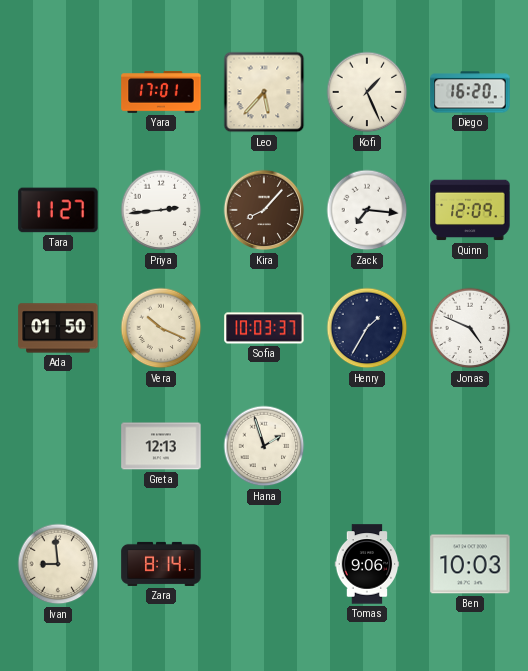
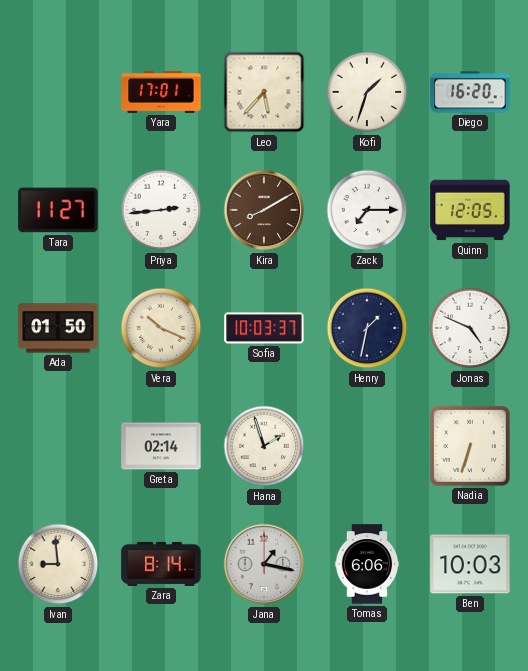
Kofi: 1:26 -> 1:33 (367, 92)
Kira: 8:07 -> 8:10 (264, 210)
Zack: 7:16 -> 7:15 (367, 210)
Quinn: 12:09 -> 12:05 (470, 210)
Henry: 1:35 -> 1:32 (367, 328)
Greta: 12:13 -> 02:14 (161, 446)
Nadia: none -> 6:33 (470, 446)
Jana: none -> 1:17 (264, 564)
Tomas: 9:06 -> 6:06 (367, 564)
